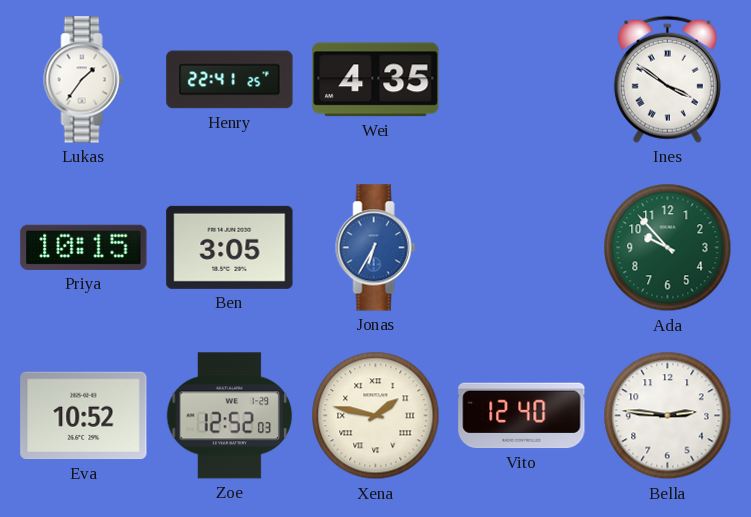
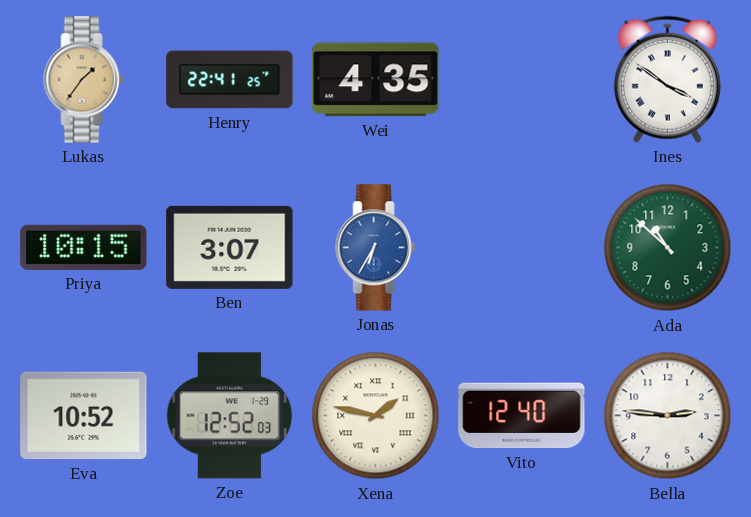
Lukas dial: white -> champagne (84, 80)
Ben: 3:05 -> 3:07 (230, 247)
Ada: 9:53 -> 10:52 (668, 248)
